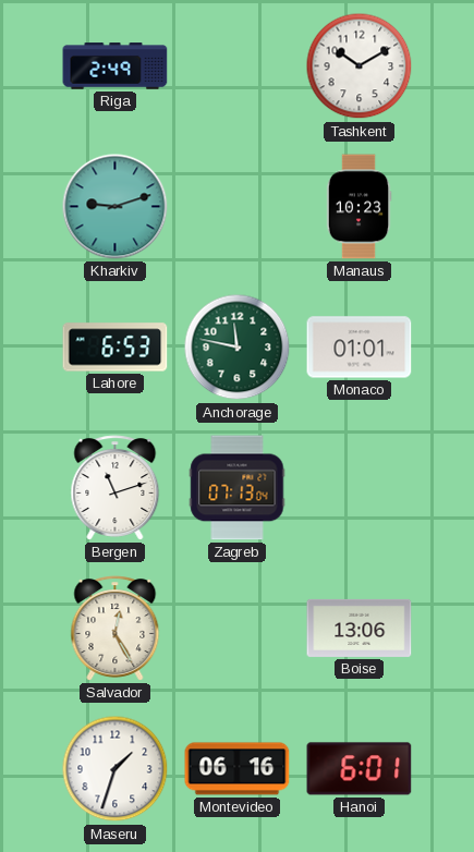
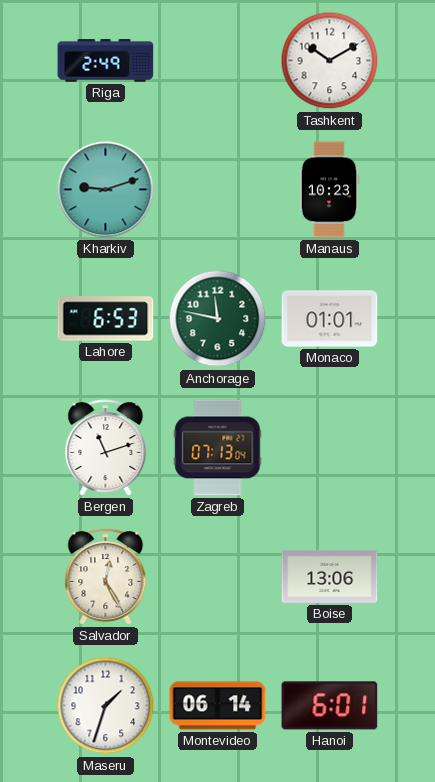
Montevideo: 06:16 -> 06:14 (218, 706)
